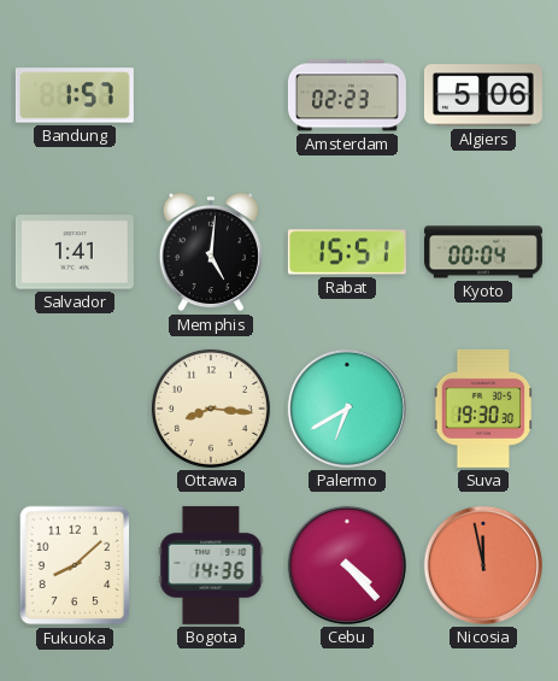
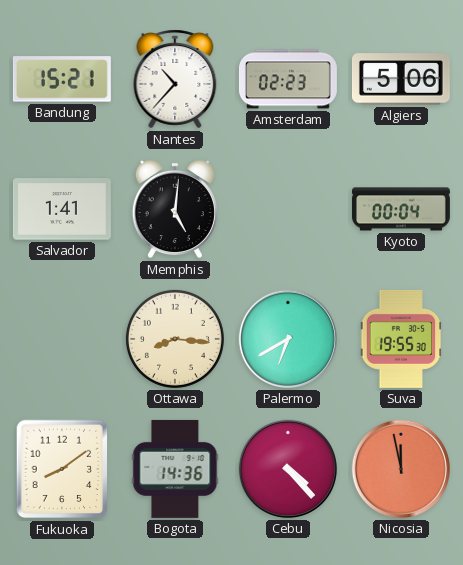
Bandung: 1:57 -> 15:21 (62, 79)
Nantes: none -> 10:37 (175, 79)
Rabat: 15:51 -> none (347, 252)
Suva: 19:30 -> 19:55 (401, 339)
Fukuoka: 8:08 -> 8:09 (62, 469)
